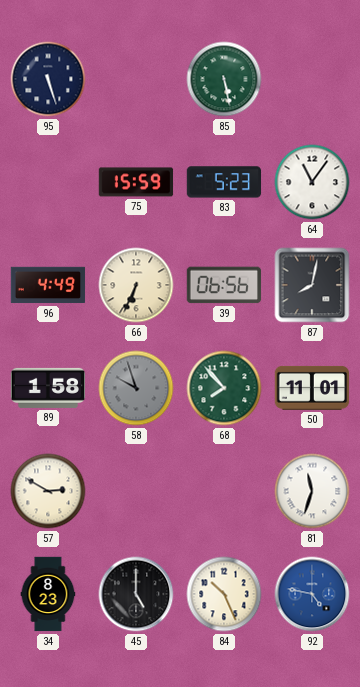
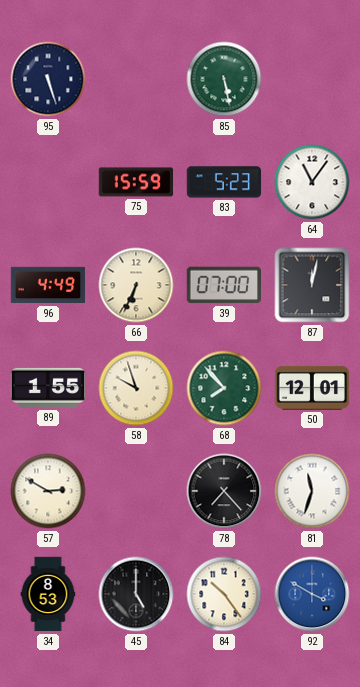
39: 06:56 -> 07:00 (224, 285)
87: 8:02 -> 12:02 (312, 285)
89: 1:58 -> 1:55 (48, 388)
58 dial: grey -> cream (136, 388)
50: 11:01 -> 12:01 (312, 388)
78: none -> 7:23 (224, 491)
34: 8:23 -> 8:53 (48, 594)
84: 10:26 -> 10:24 (224, 594)
92: 4:47 -> 3:50 (312, 594)
